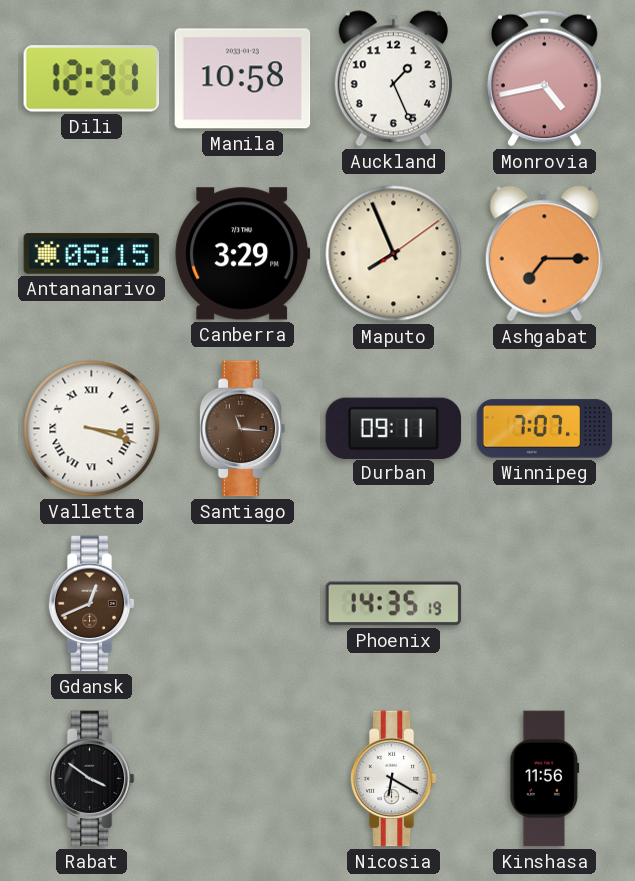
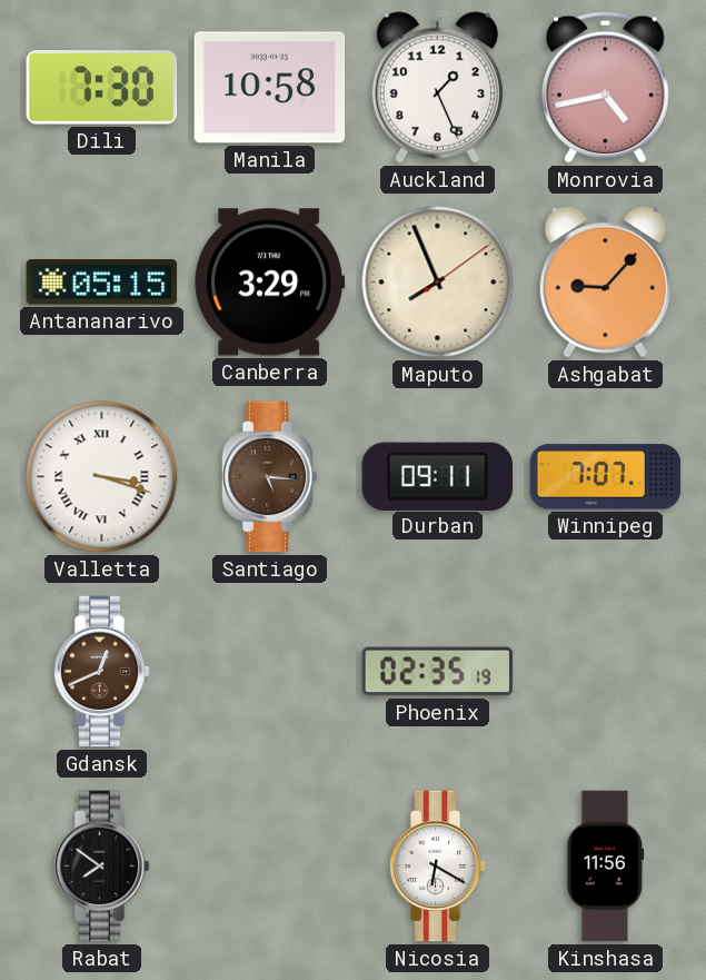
Dili: 12:31 -> 7:30 (102, 88)
Ashgabat: 7:15 -> 9:07 (605, 283)
Santiago: 11:16 -> 5:16 (269, 477)
Phoenix: 14:35 -> 02:35 (438, 672)
Rabat: 3:51 -> 7:51 (101, 867)
